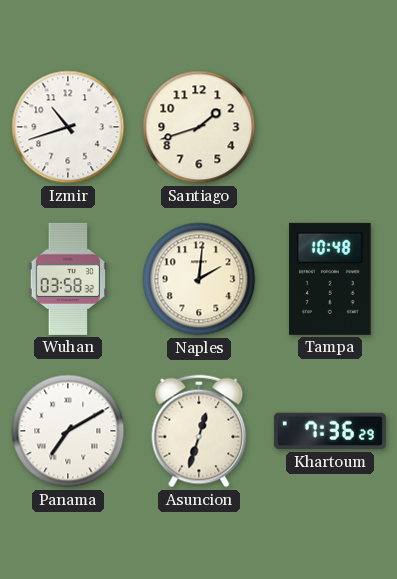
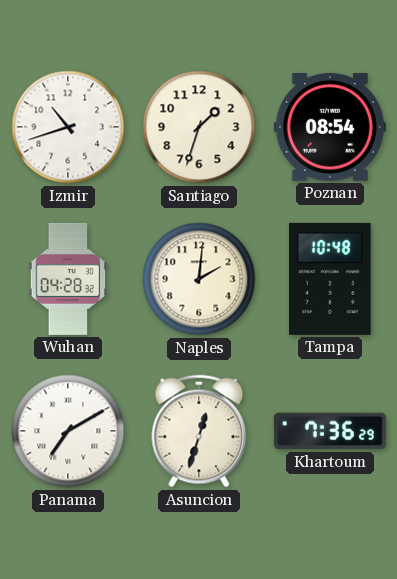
Santiago: 1:42 -> 1:33 (199, 127)
Poznan: none -> 08:54 (330, 128)
Wuhan: 03:58 -> 04:28 (67, 279)
